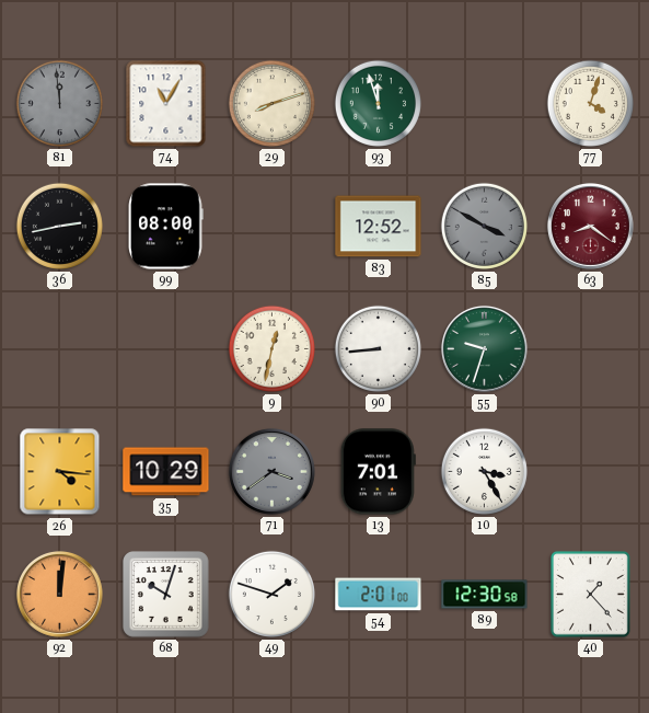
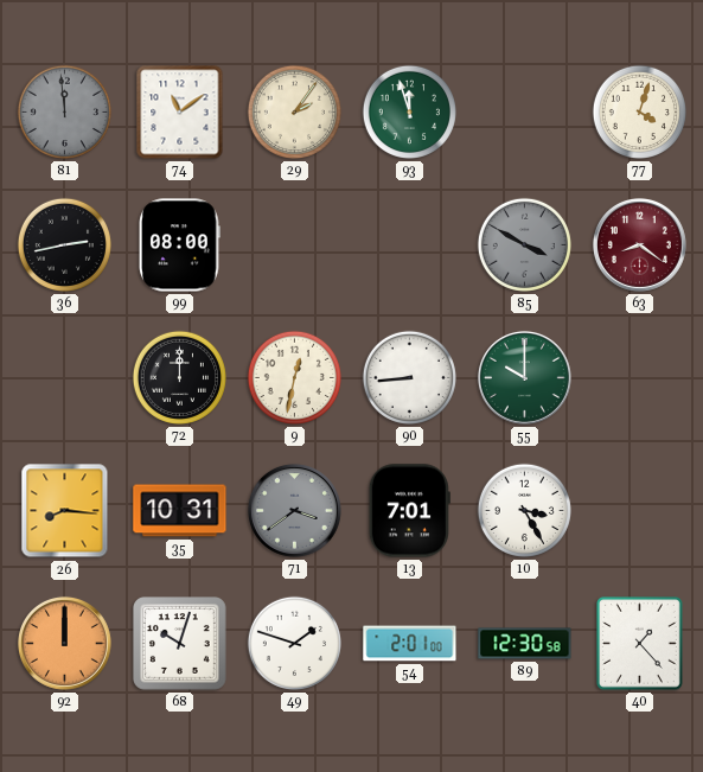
74: 11:05 -> 11:09 (180, 113)
29: 8:12 -> 2:06 (294, 111)
83: 12:52 -> none (379, 227)
72: none -> 12:00 (179, 377)
55: 9:33 -> 10:00 (524, 377)
26: 4:16 -> 8:16 (65, 511)
35: 10:29 -> 10:31 (180, 511)
92: 12:01 -> 12:00 (64, 643)
